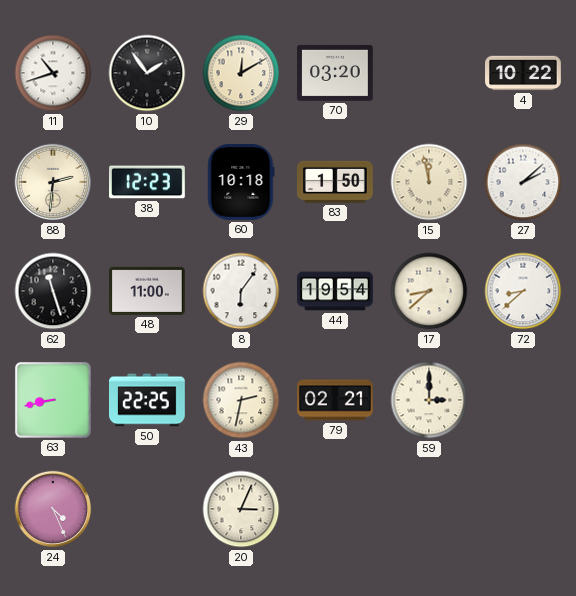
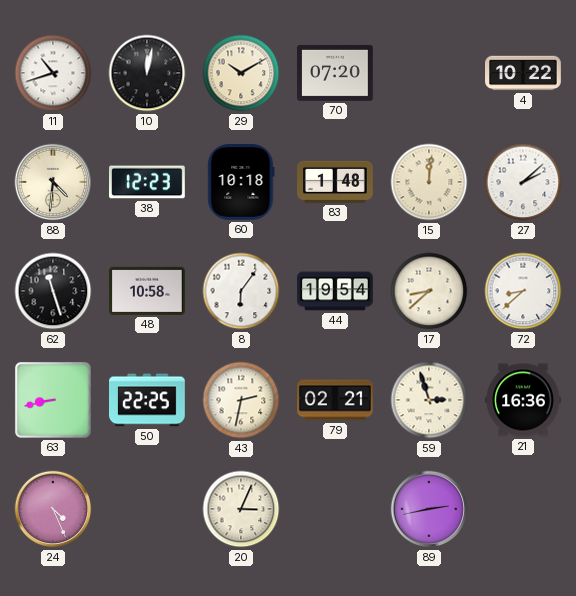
10: 1:54 -> 12:02 (147, 73)
29: 12:10 -> 10:10 (241, 73)
70: 03:20 -> 07:20 (336, 73)
88: 2:31 -> 4:31 (53, 182)
83: 1:50 -> 1:48 (336, 182)
15: 11:58 -> 12:01 (429, 182)
48: 11:00 -> 10:58 (148, 291)
59: 3:00 -> 2:57 (429, 400)
21: none -> 16:36 (524, 400)
89: none -> 2:43 (429, 509)
